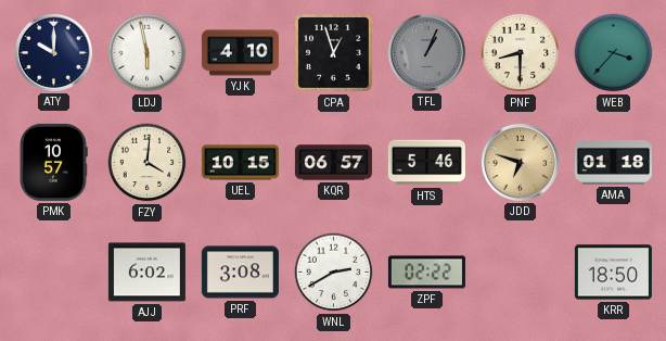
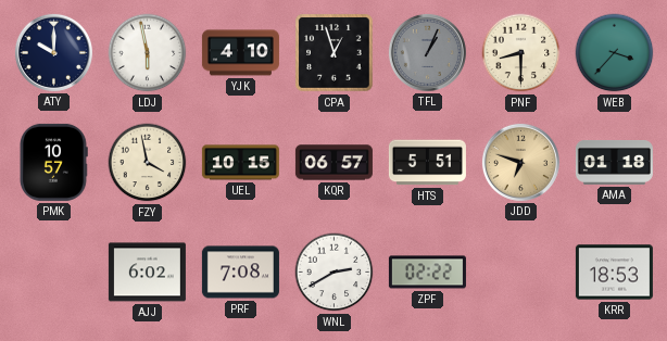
FZY: 4:01 -> 3:58 (148, 163)
HTS: 5:46 -> 5:51 (427, 163)
PRF: 3:08 -> 7:08 (240, 273)
KRR: 18:50 -> 18:53 (614, 273)
